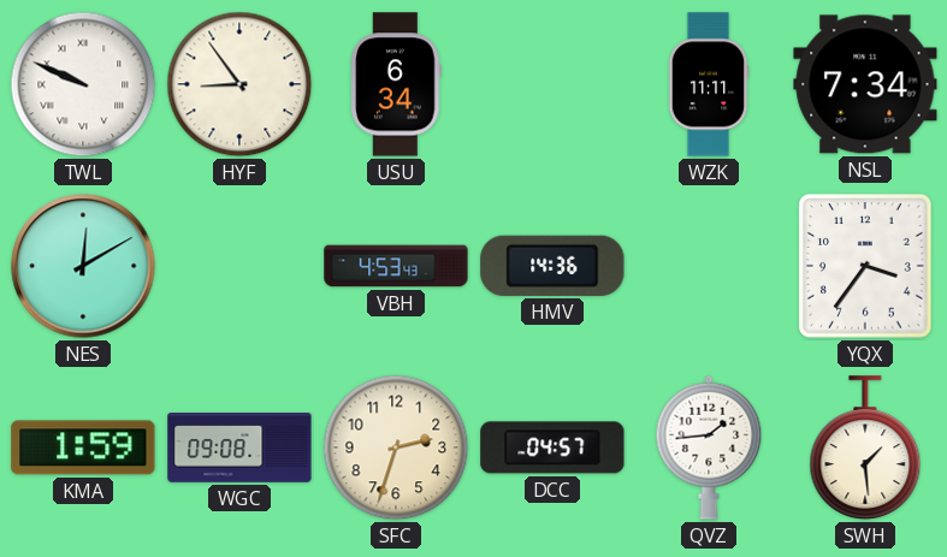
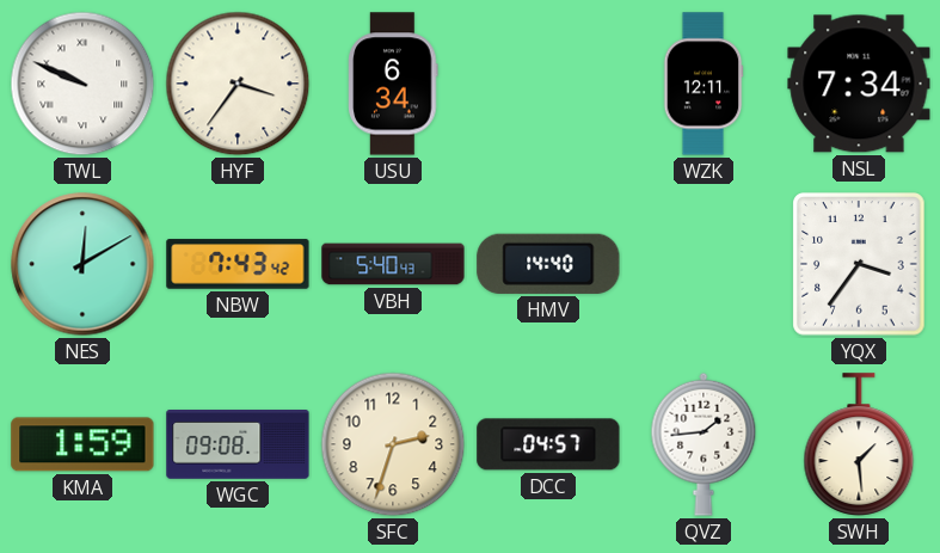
HYF: 8:54 -> 3:36 (238, 84)
WZK: 11:11 -> 12:11 (704, 84)
NBW: none -> 7:43 (238, 264)
VBH: 4:53 -> 5:40 (393, 264)
HMV: 14:36 -> 14:40 (548, 264)
